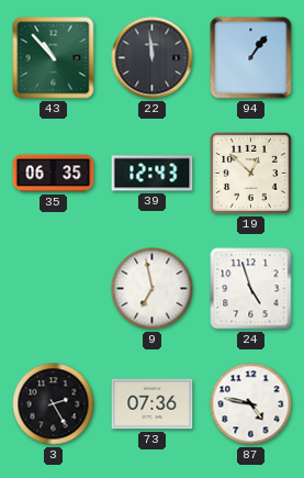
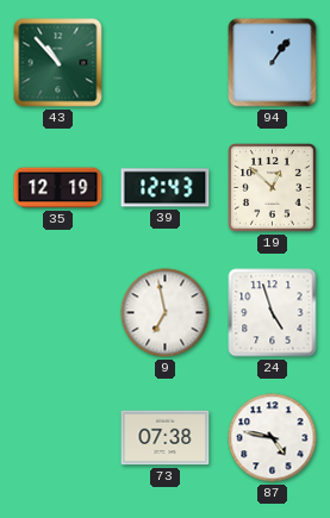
22: 11:59 -> none (153, 58)
35: 06:35 -> 12:19 (58, 188)
3: 2:25 -> none (54, 404)
73: 07:36 -> 07:38 (166, 438)
